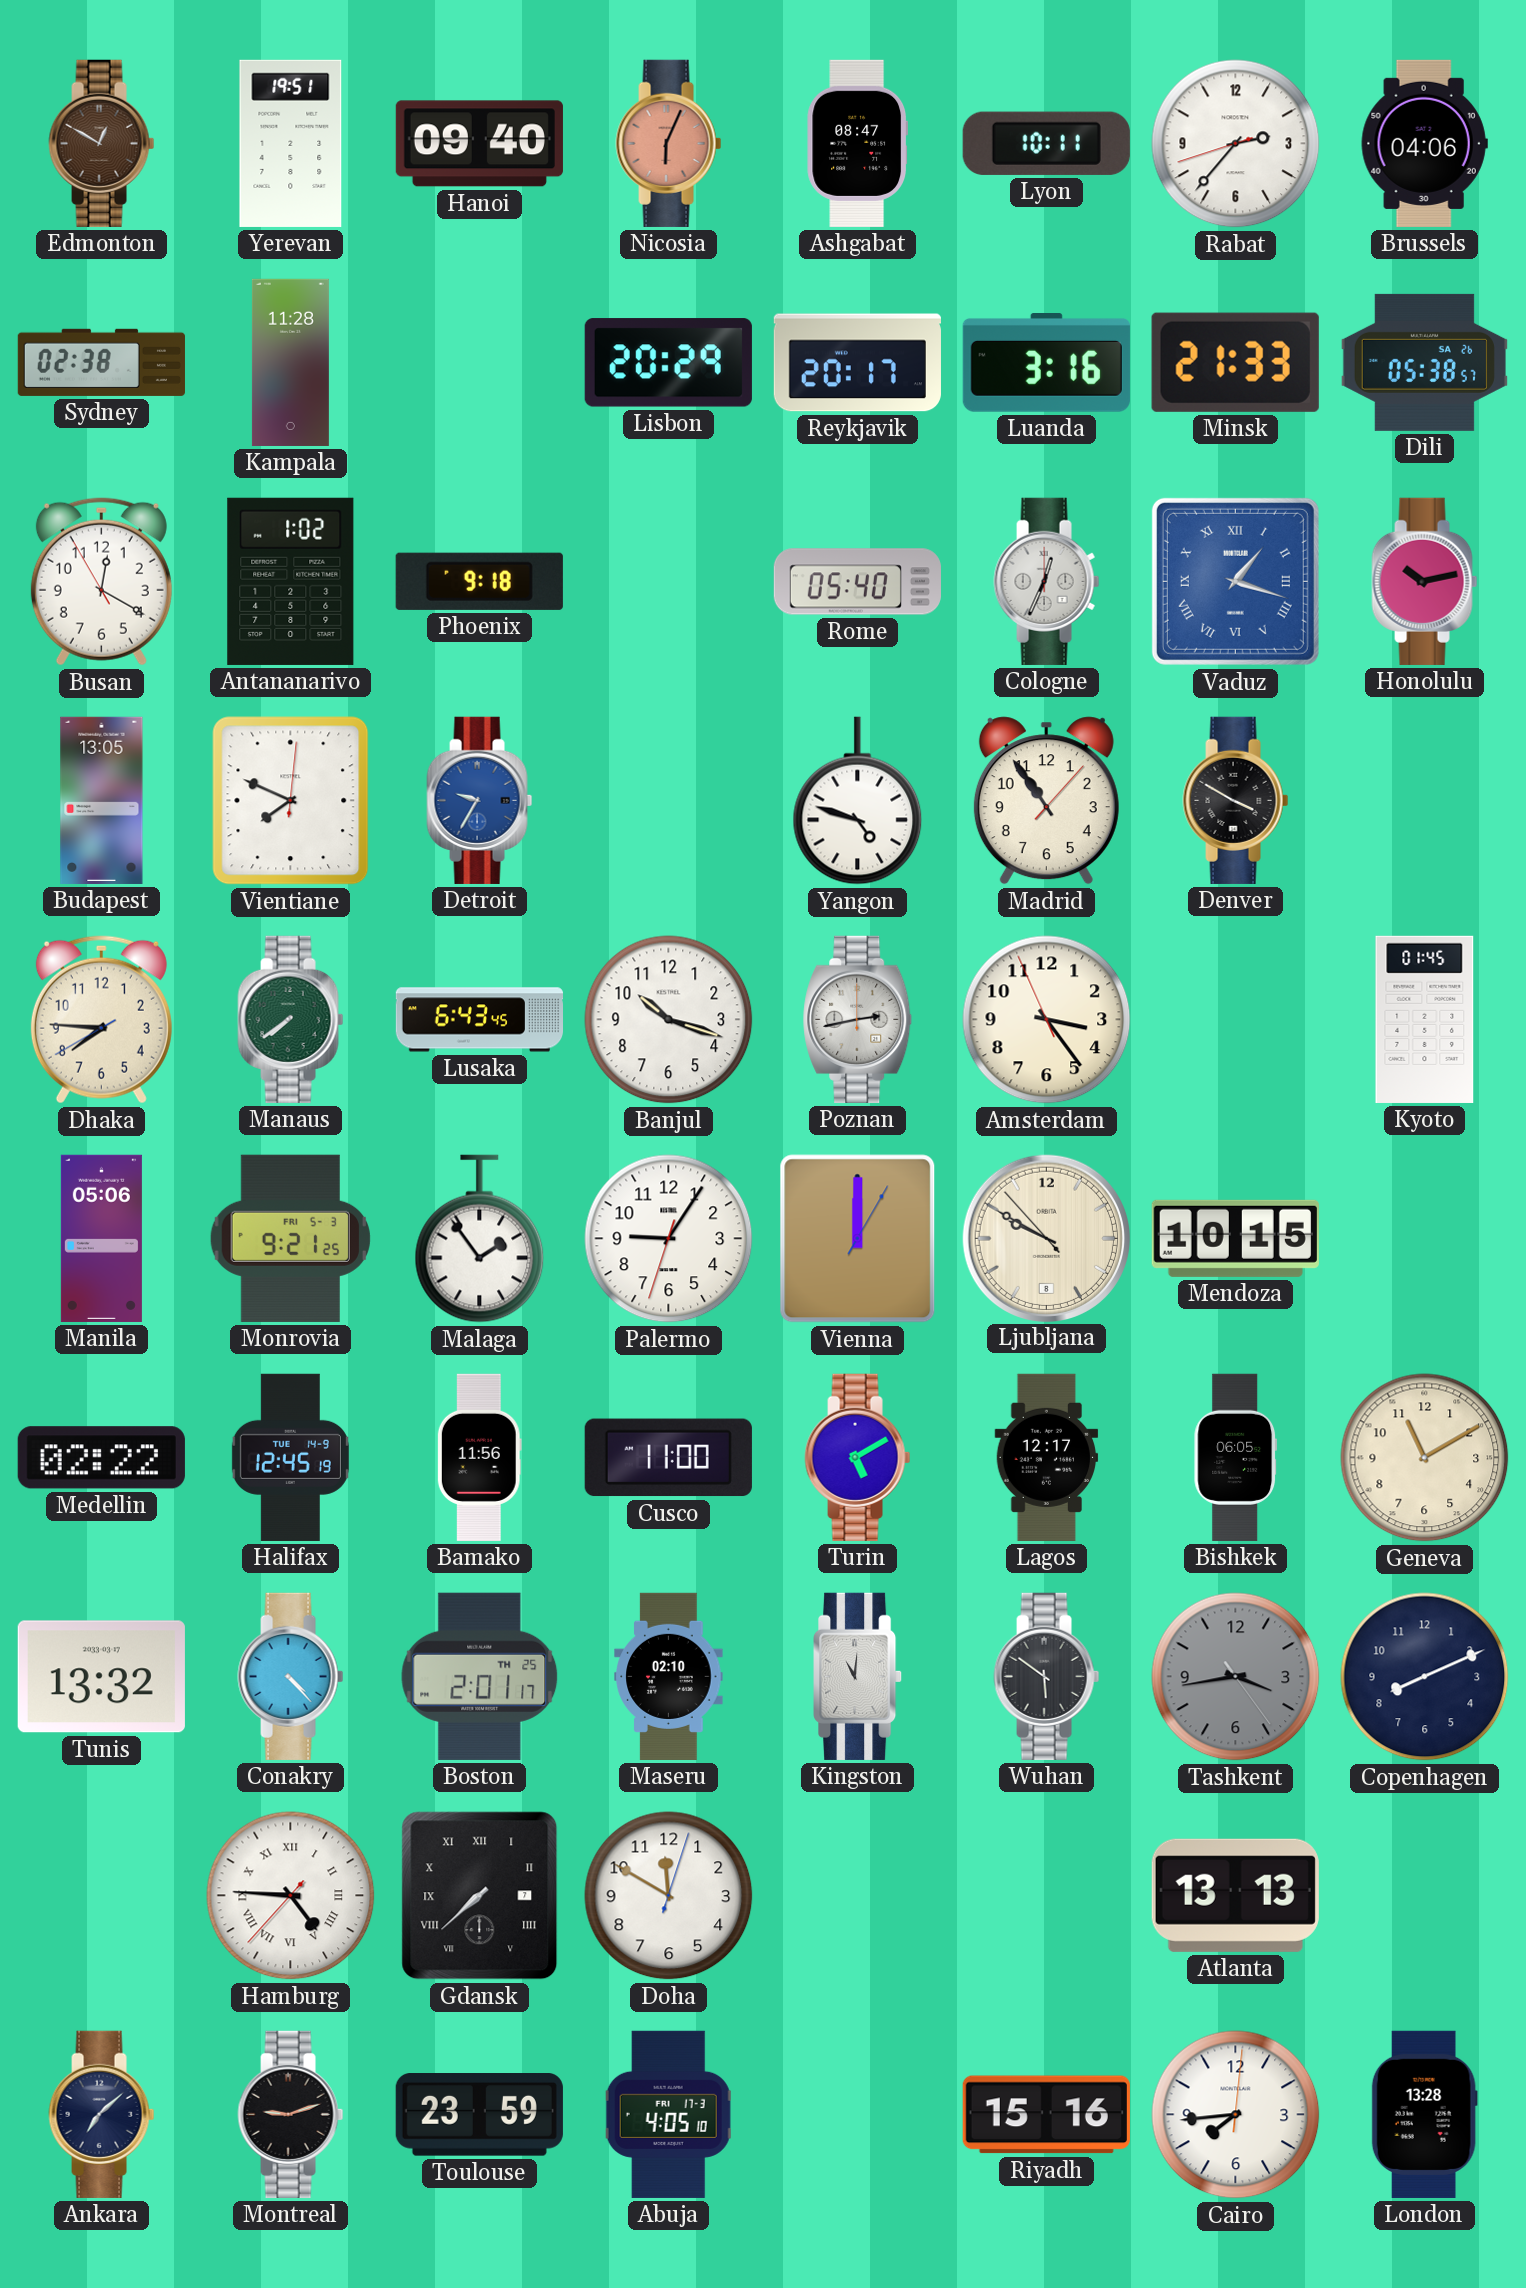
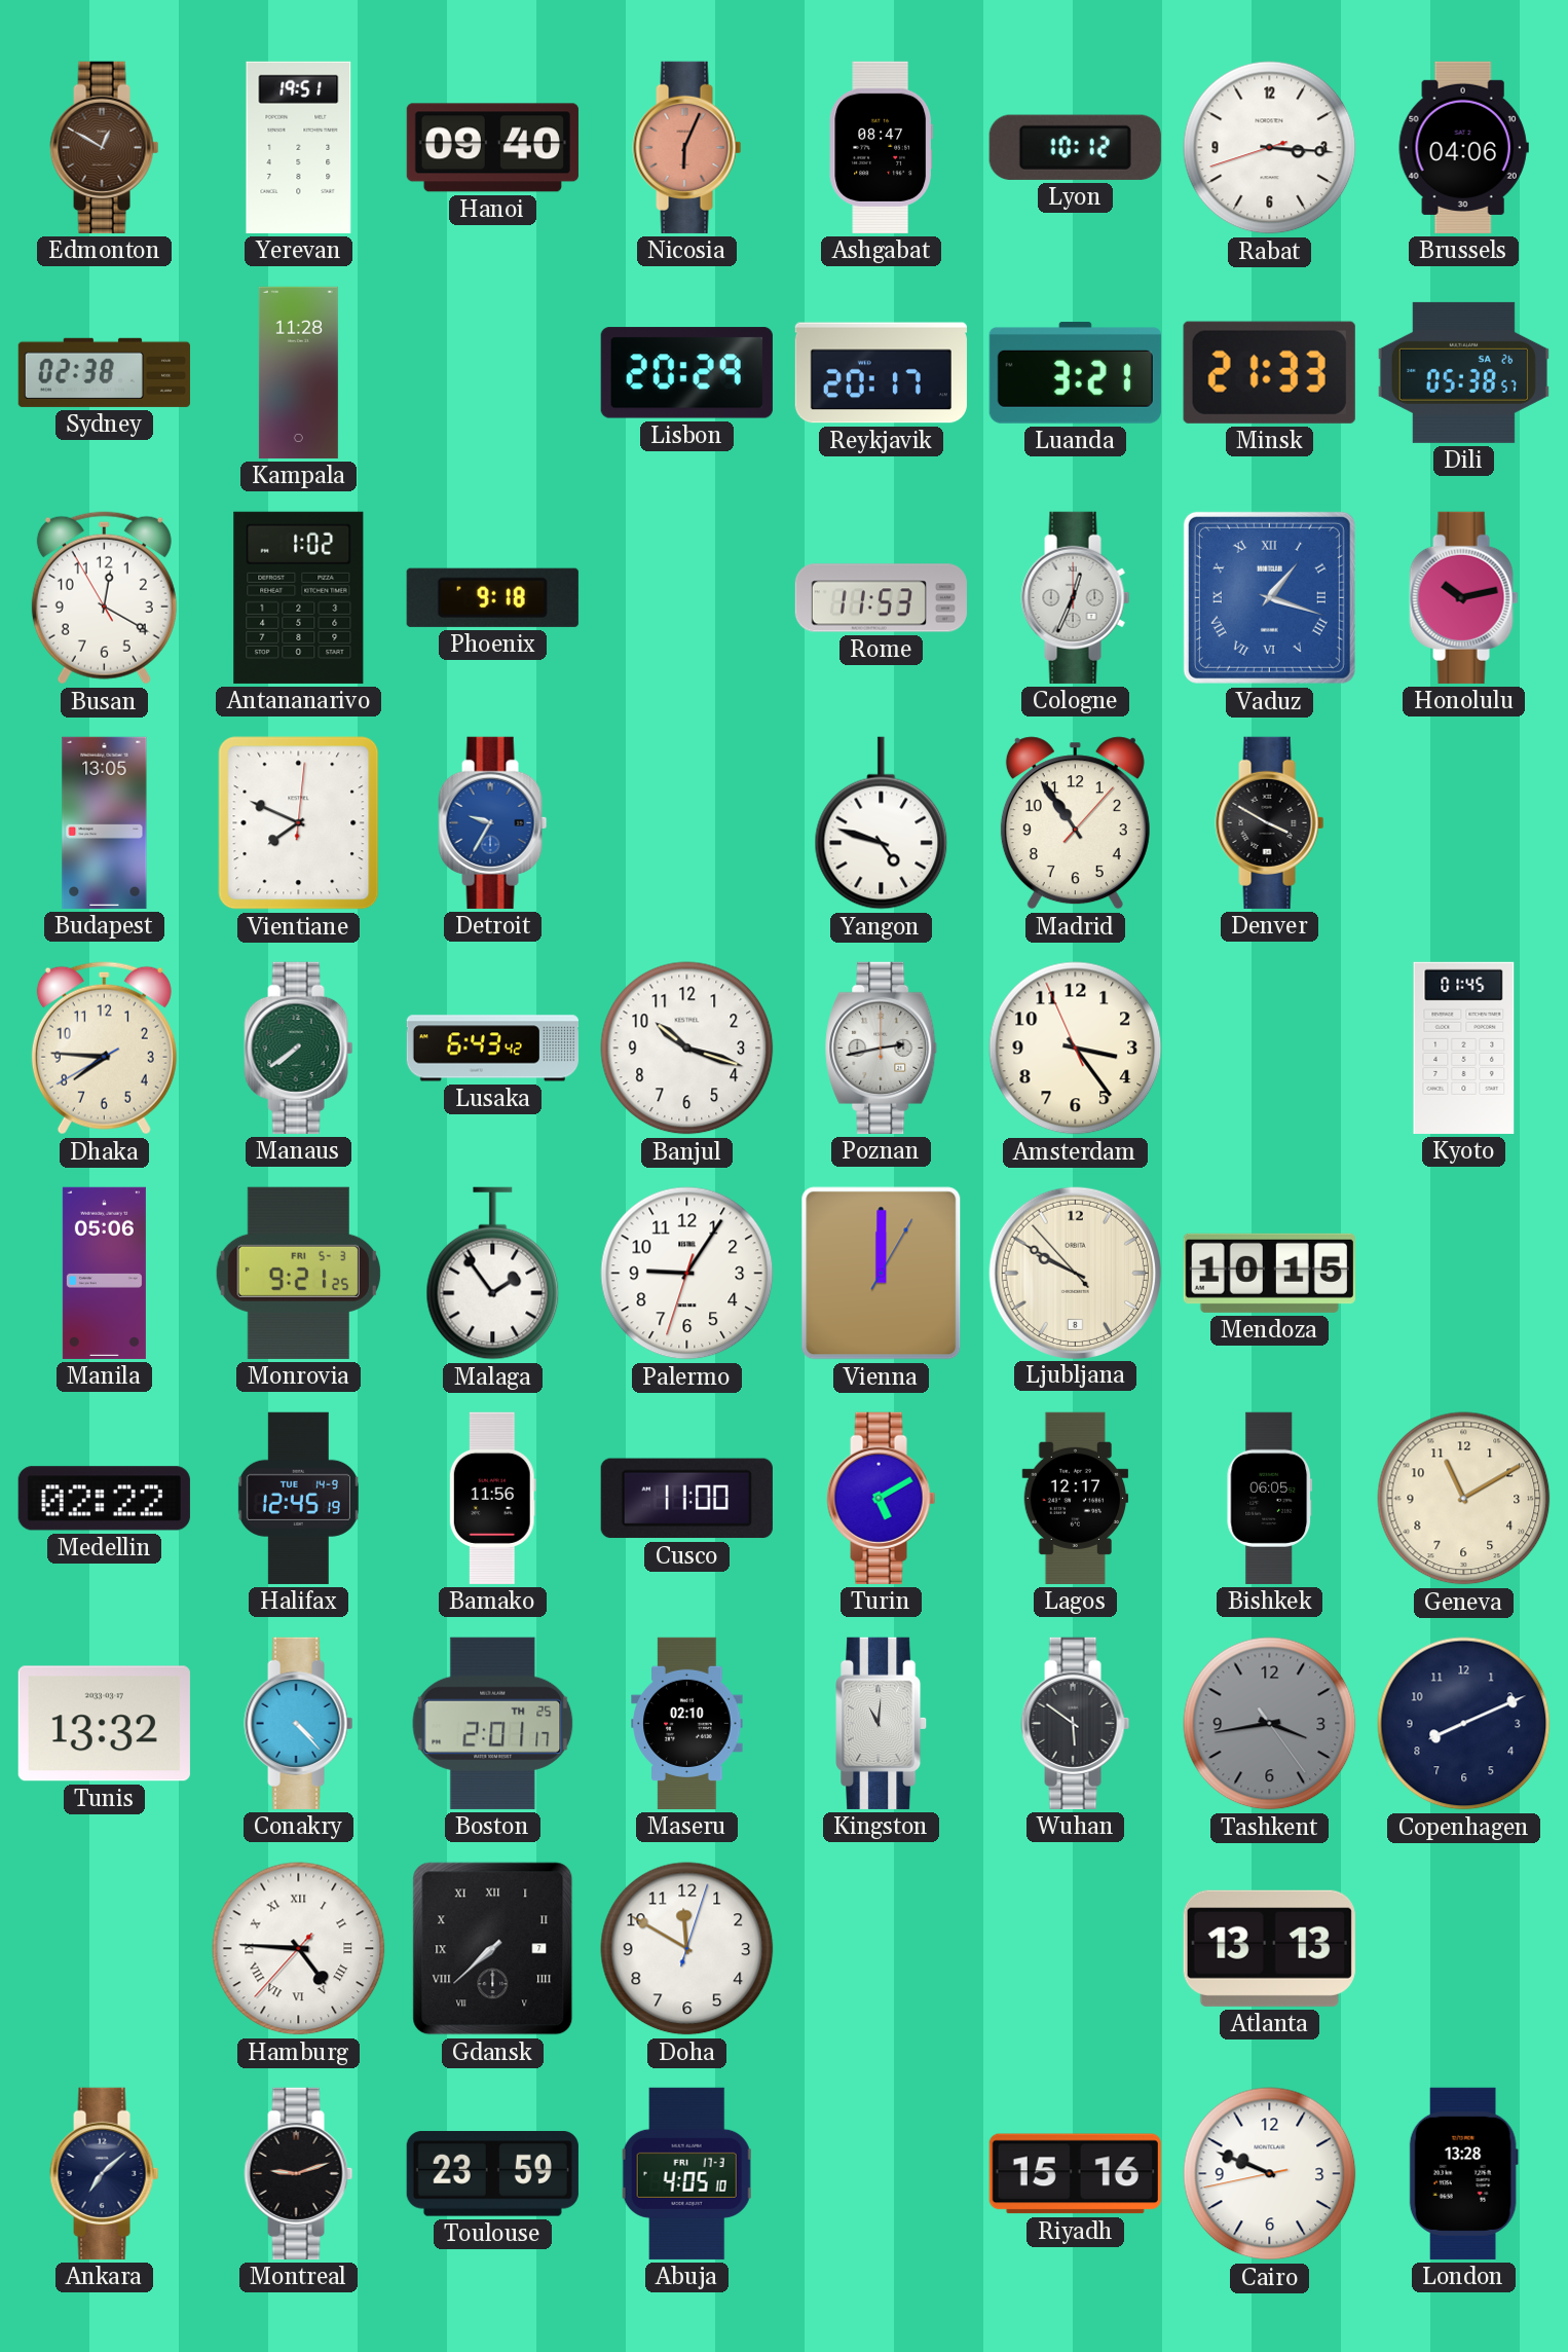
Lyon: 10:11 -> 10:12 (1075, 147)
Rabat: 2:36 -> 3:15 (1270, 148)
Luanda: 3:16 -> 3:21 (1075, 373)
Rome: 05:40 -> 11:53 (881, 598)
Lusaka: 6:43:45 -> 6:43:42 (492, 1049)
Cairo: 7:44 -> 9:48 (1270, 2174)
